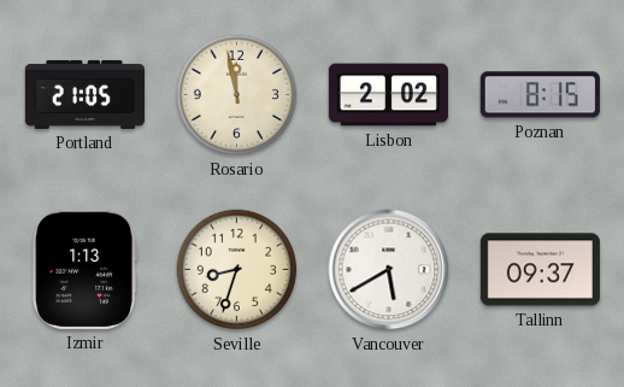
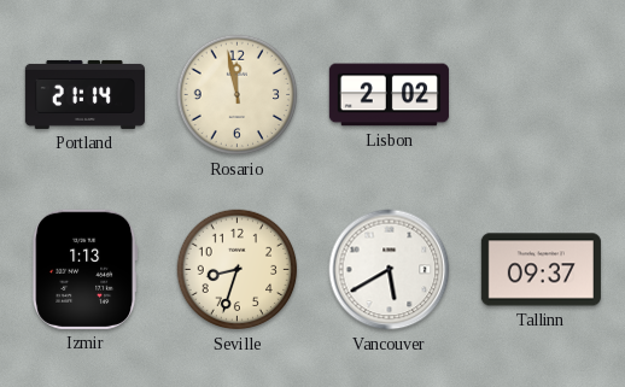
Portland: 21:05 -> 21:14 (84, 94)
Poznan: 8:15 -> none (540, 95)
